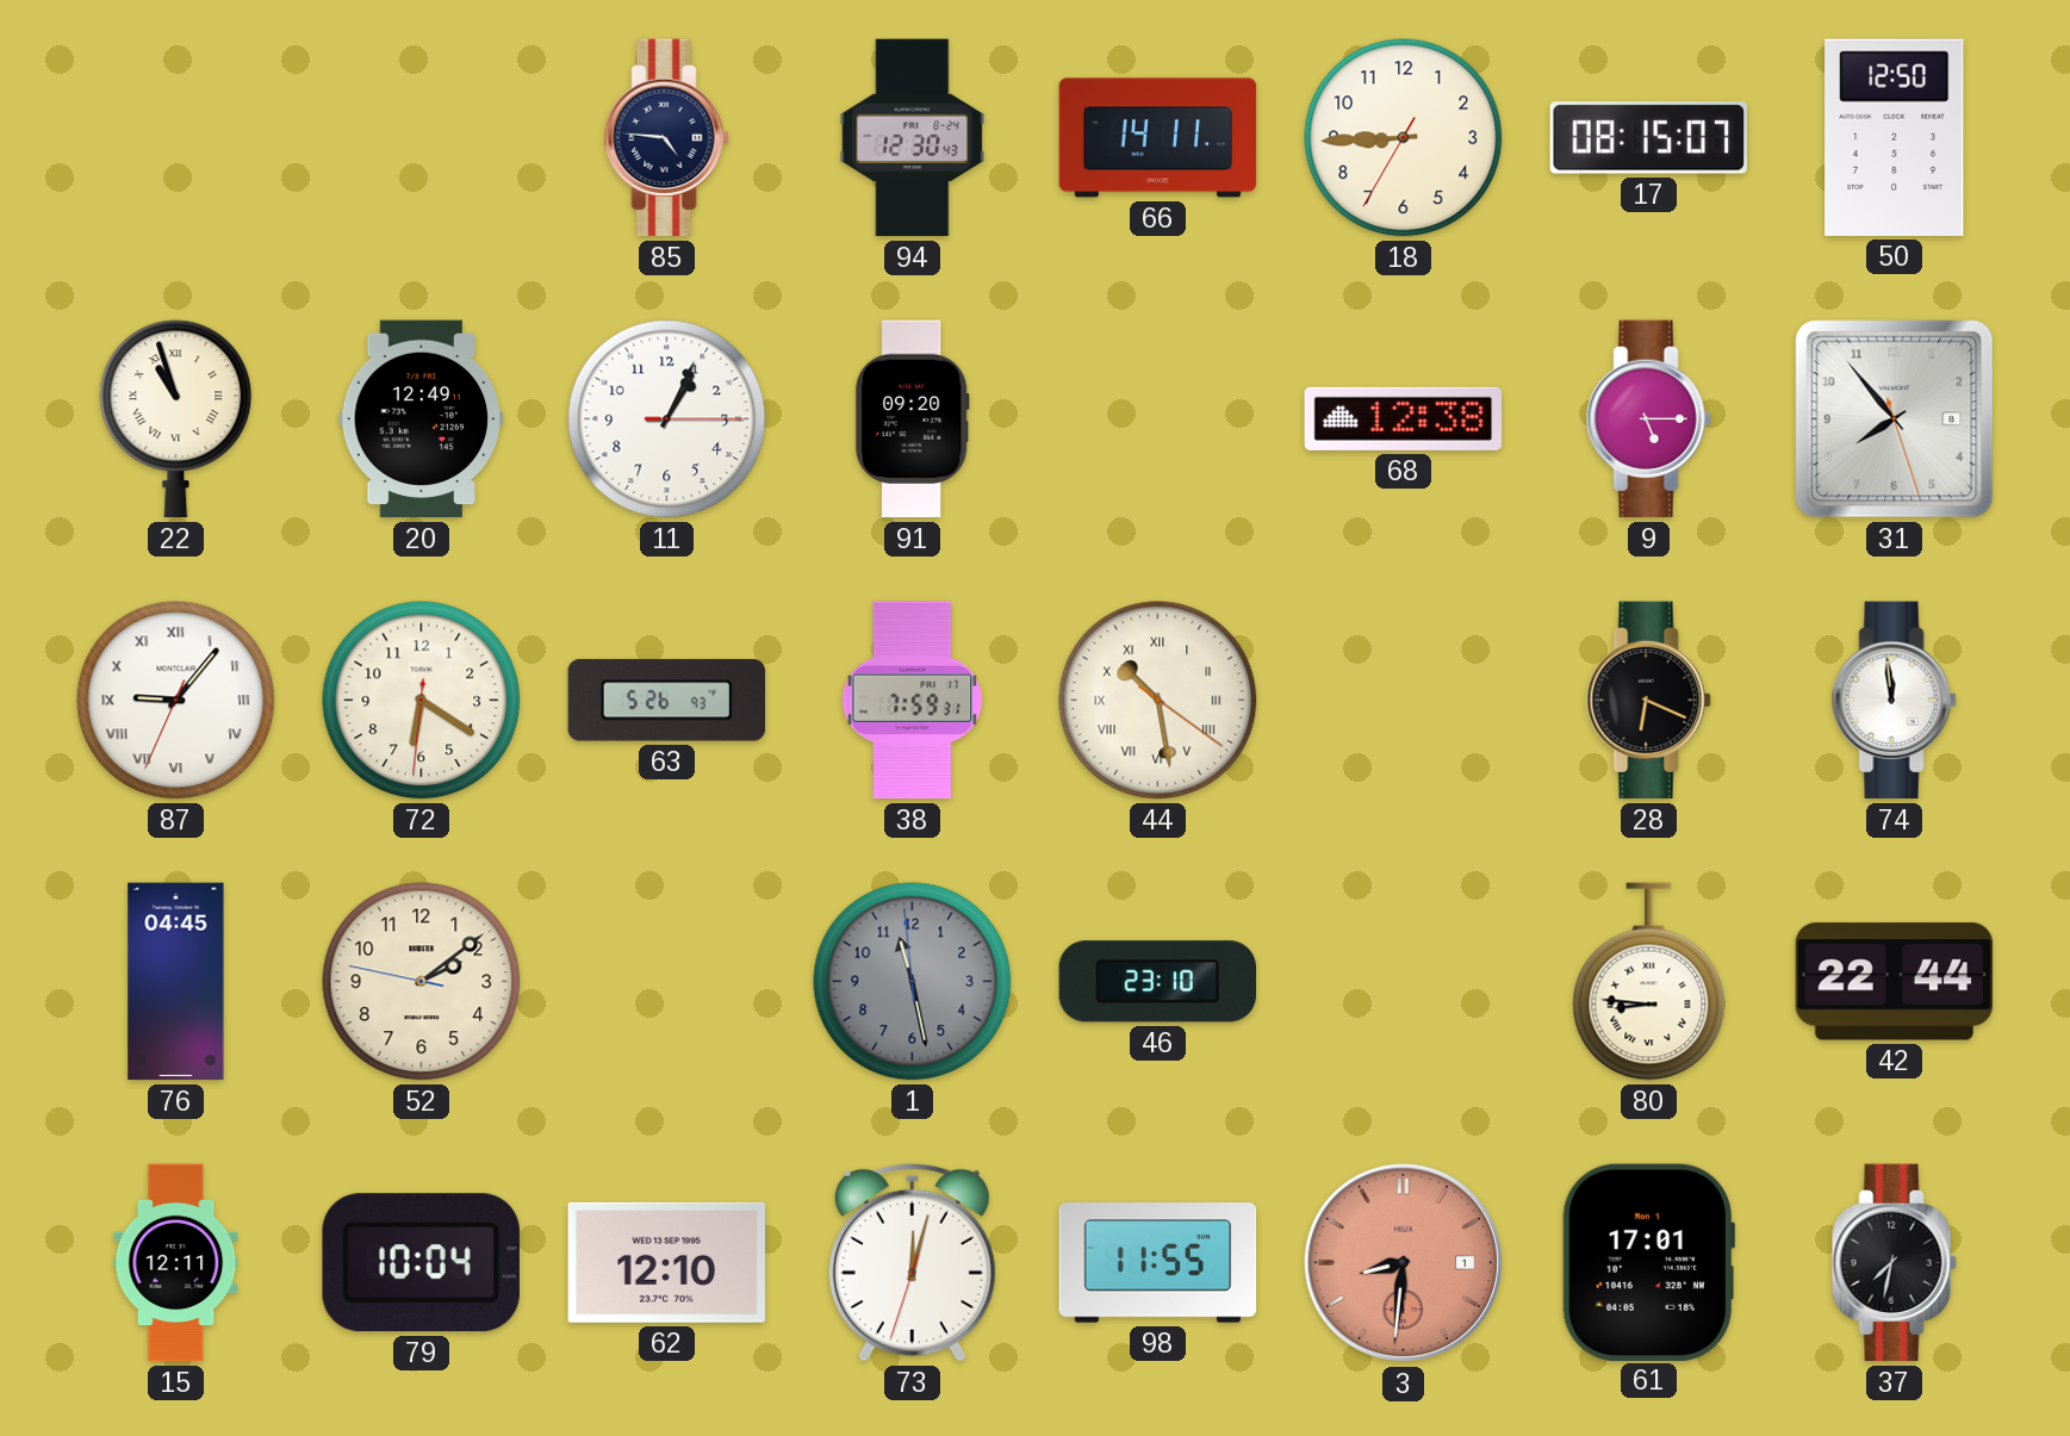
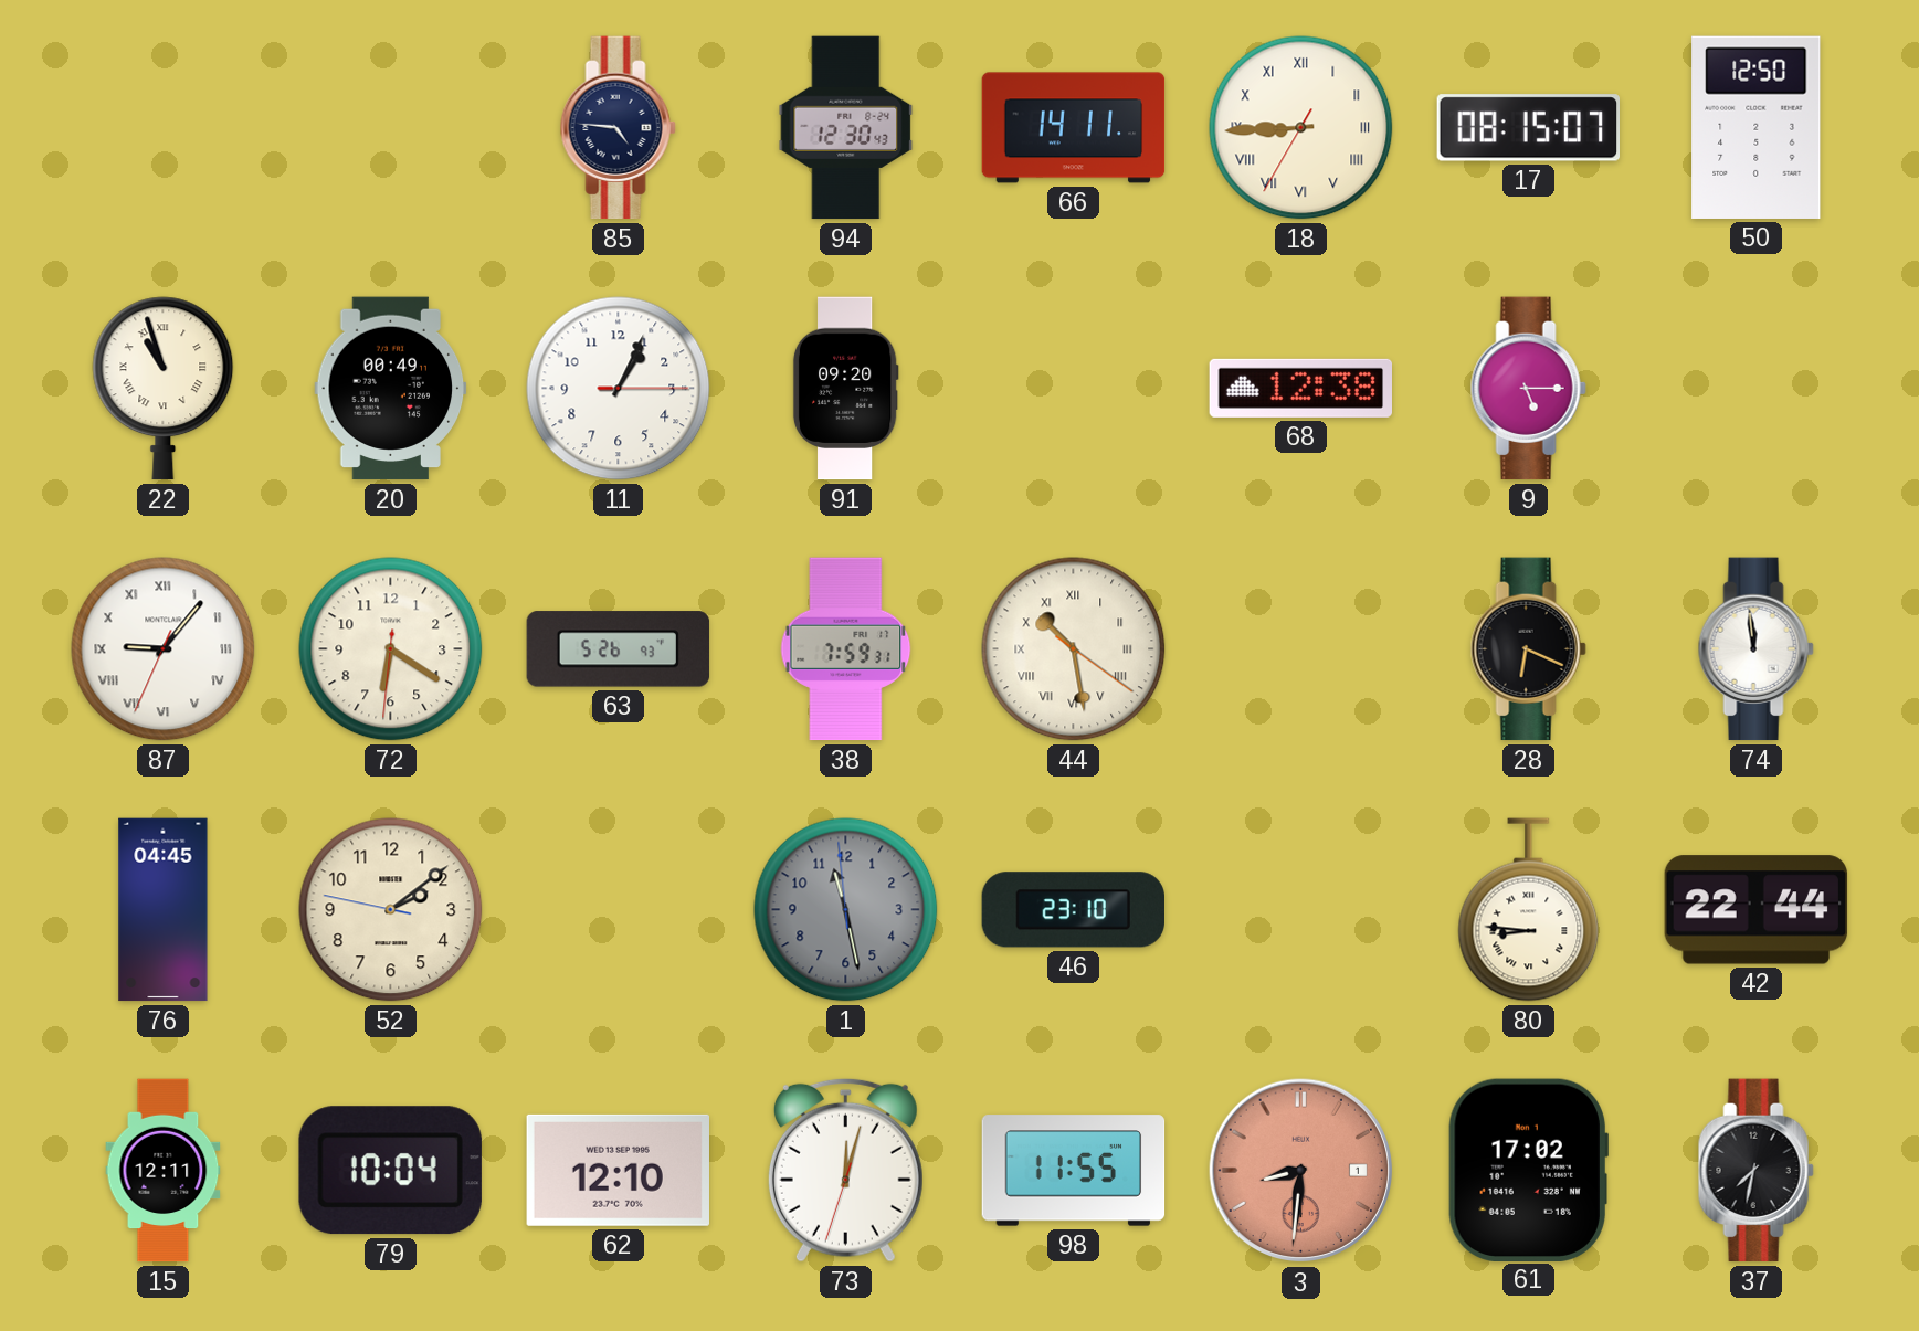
18 numerals: Arabic -> Roman (1301, 128)
20: 12:49 -> 00:49 (391, 389)
31: 7:53 -> none (1895, 419)
61: 17:01 -> 17:02 (1528, 1170)
